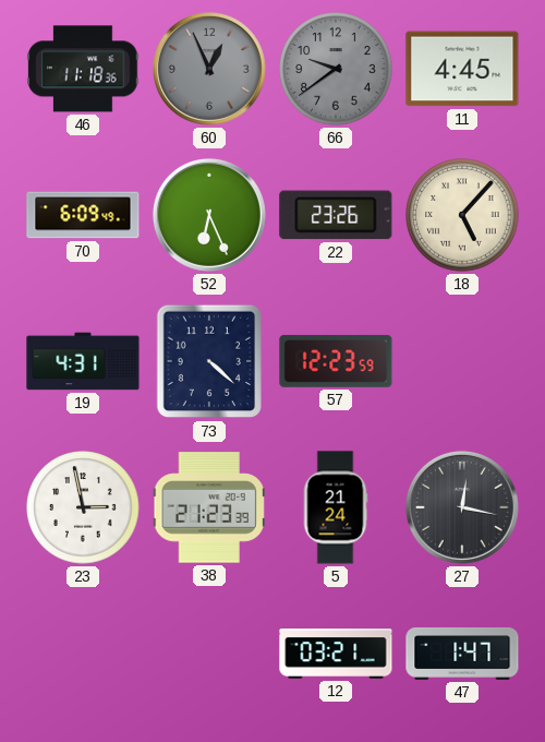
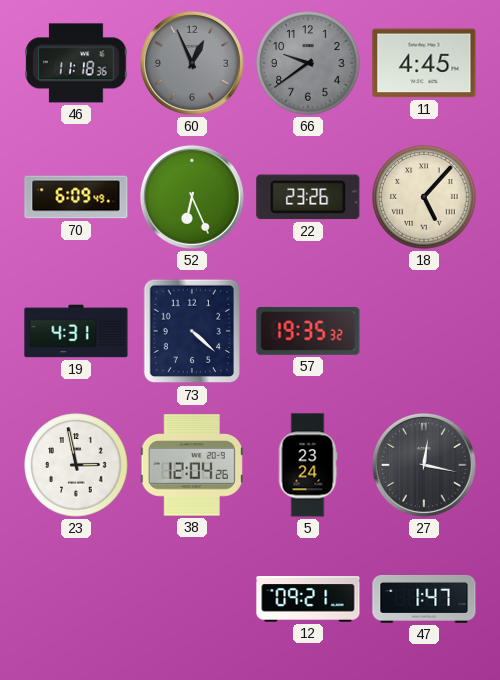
57: 12:23 -> 19:35 (308, 331)
38: 21:23 -> 12:04 (192, 465)
5: 21:24 -> 23:24 (308, 465)
12: 03:21 -> 09:21 (308, 599)
